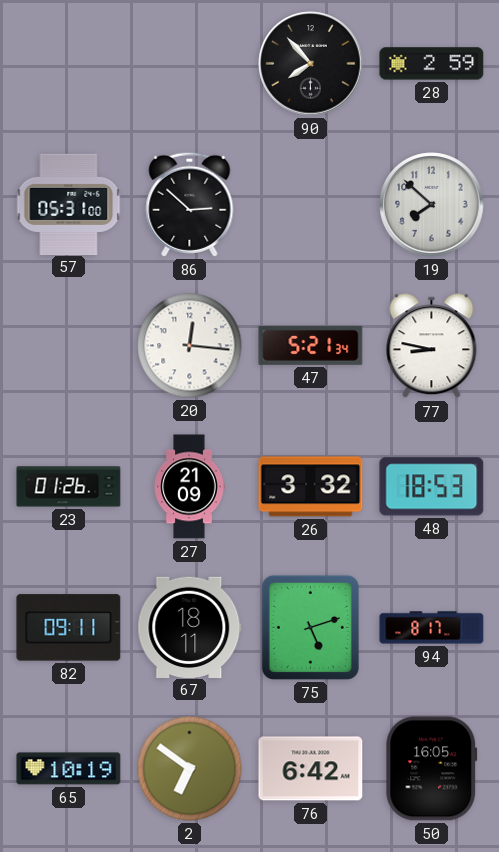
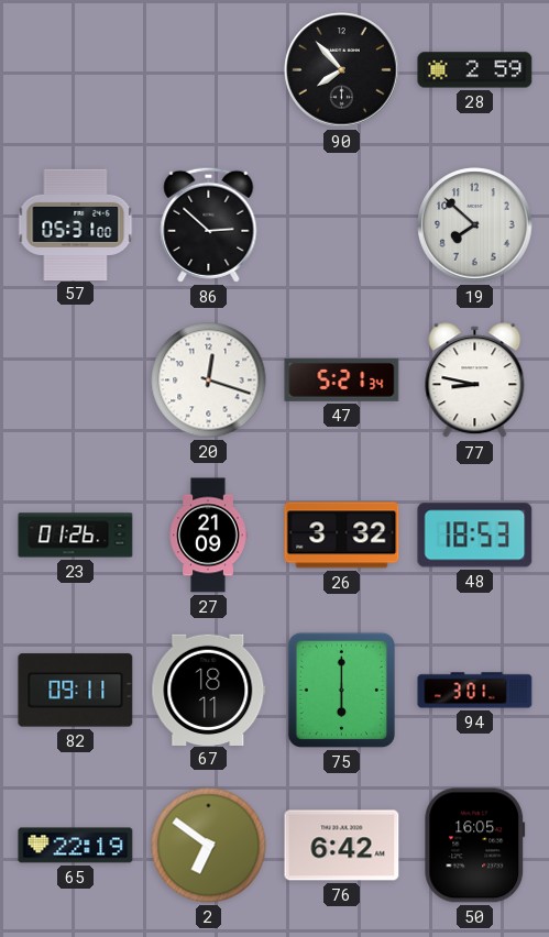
20: 12:16 -> 12:18 (209, 381)
75: 5:12 -> 6:00 (341, 690)
94: 8:17 -> 3:01 (475, 691)
65: 10:19 -> 22:19 (76, 846)
